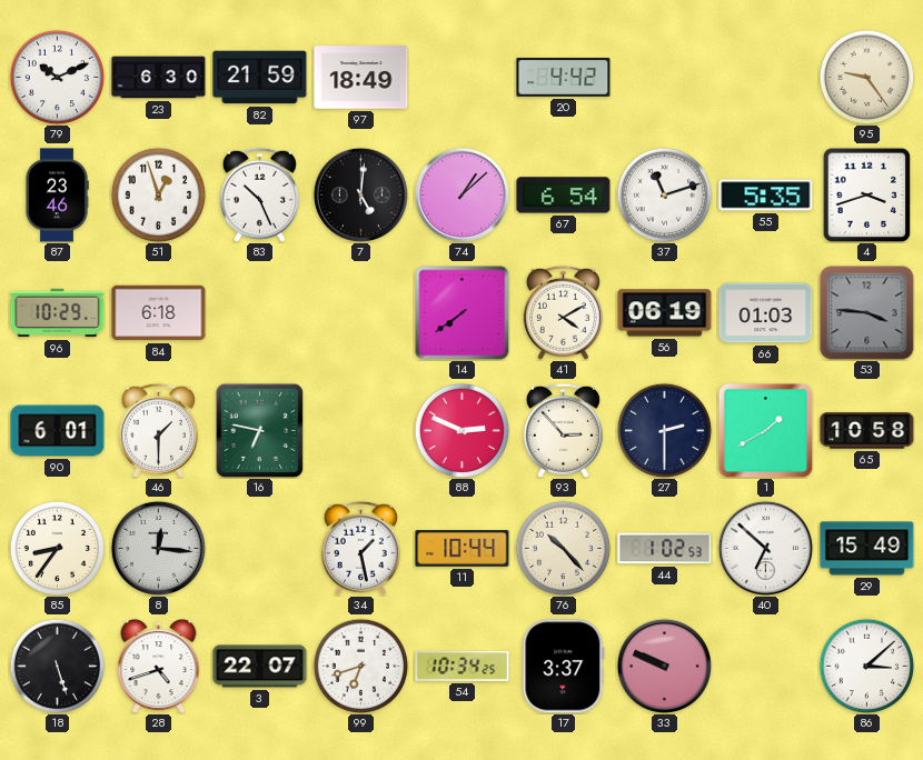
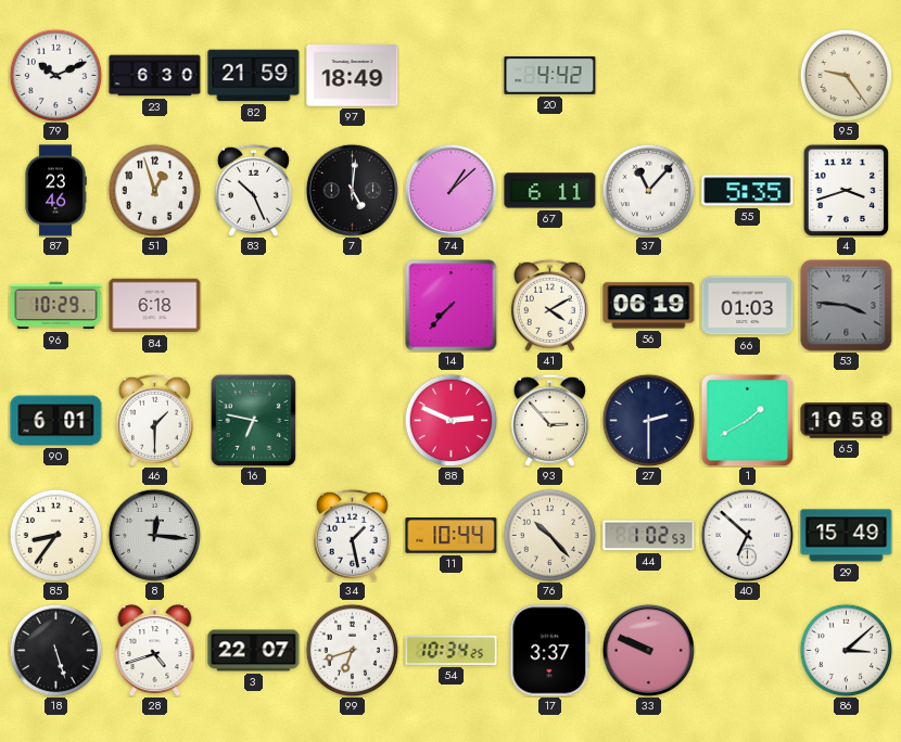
67: 6:54 -> 6:11 (550, 191)
37: 11:12 -> 11:07 (648, 190)
14: 7:39 -> 7:37 (452, 306)
